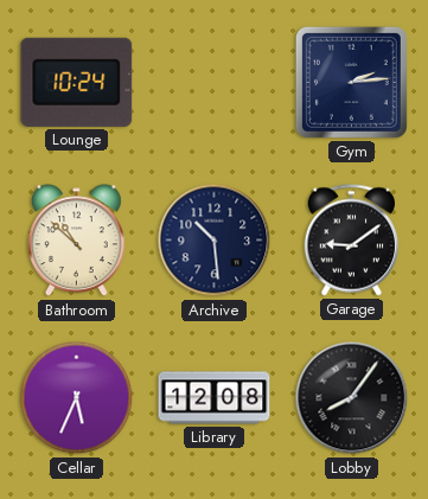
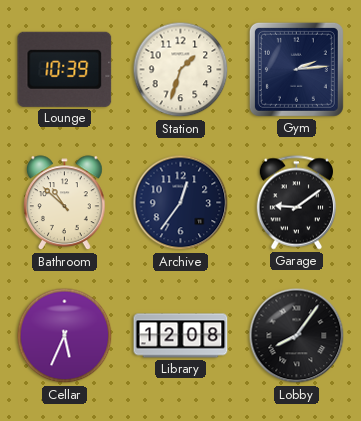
Lounge: 10:24 -> 10:39 (65, 69)
Station: none -> 1:33 (181, 70)
Archive: 10:29 -> 12:36 (181, 203)
